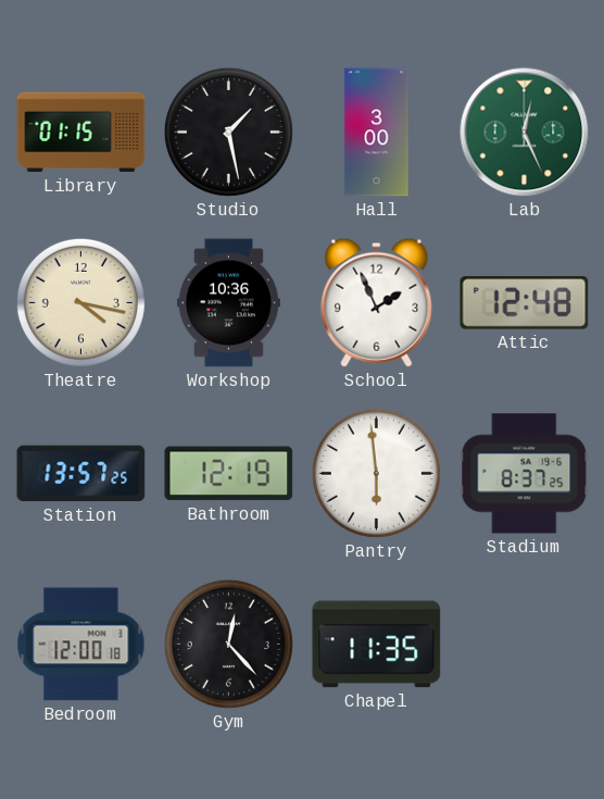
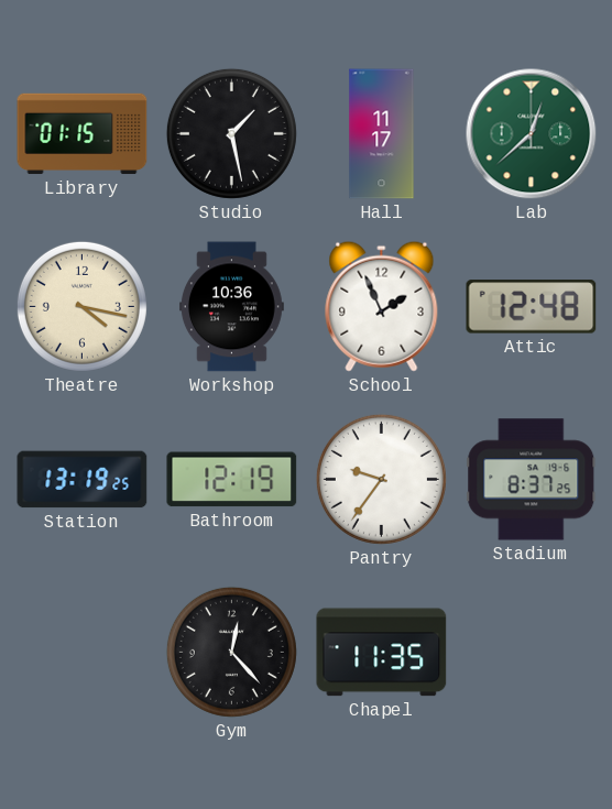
Hall: 3:00 -> 11:17 (382, 134)
Lab: 12:26 -> 12:38 (532, 134)
Station: 13:57 -> 13:19 (83, 480)
Pantry: 5:59 -> 9:36 (381, 479)
Bedroom: 12:00 -> none (81, 645)
